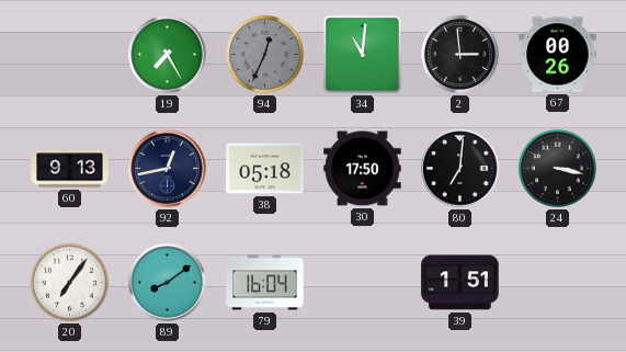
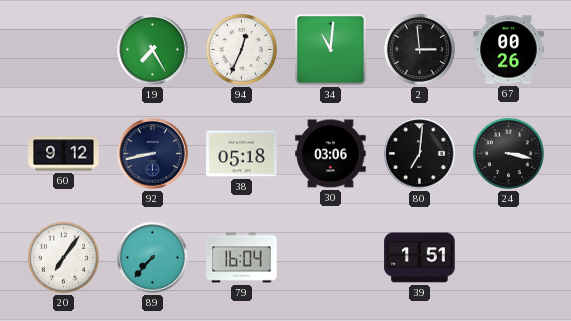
94 dial: grey -> white (241, 49)
60: 9:13 -> 9:12 (64, 154)
92: 12:43 -> 8:43 (153, 154)
30: 17:50 -> 03:06 (331, 154)
89: 8:09 -> 7:37 (153, 258)
